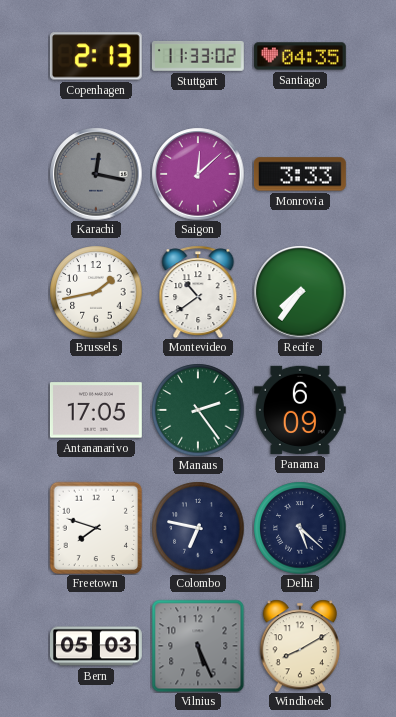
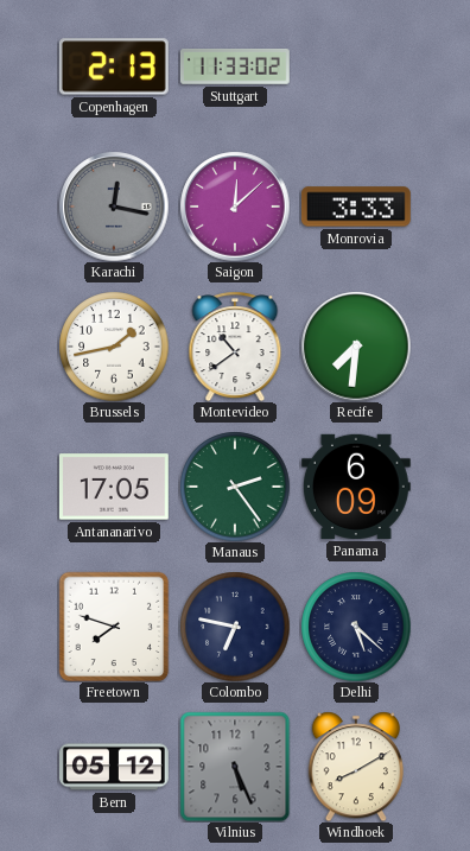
Santiago: 04:35 -> none (301, 56)
Recife: 7:36 -> 7:31 (356, 347)
Bern: 05:03 -> 05:12 (115, 767)
